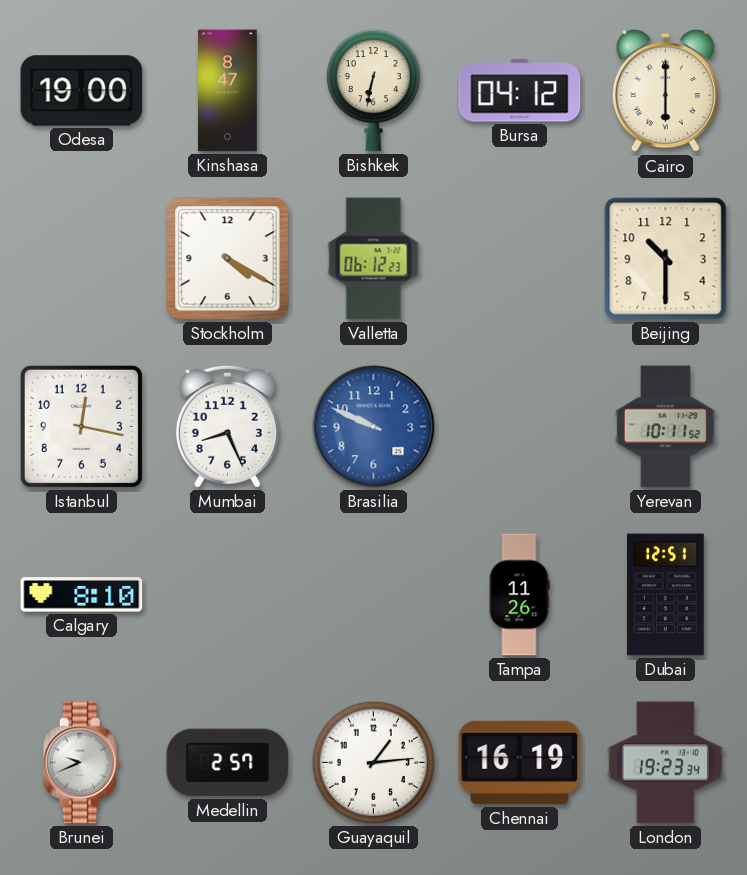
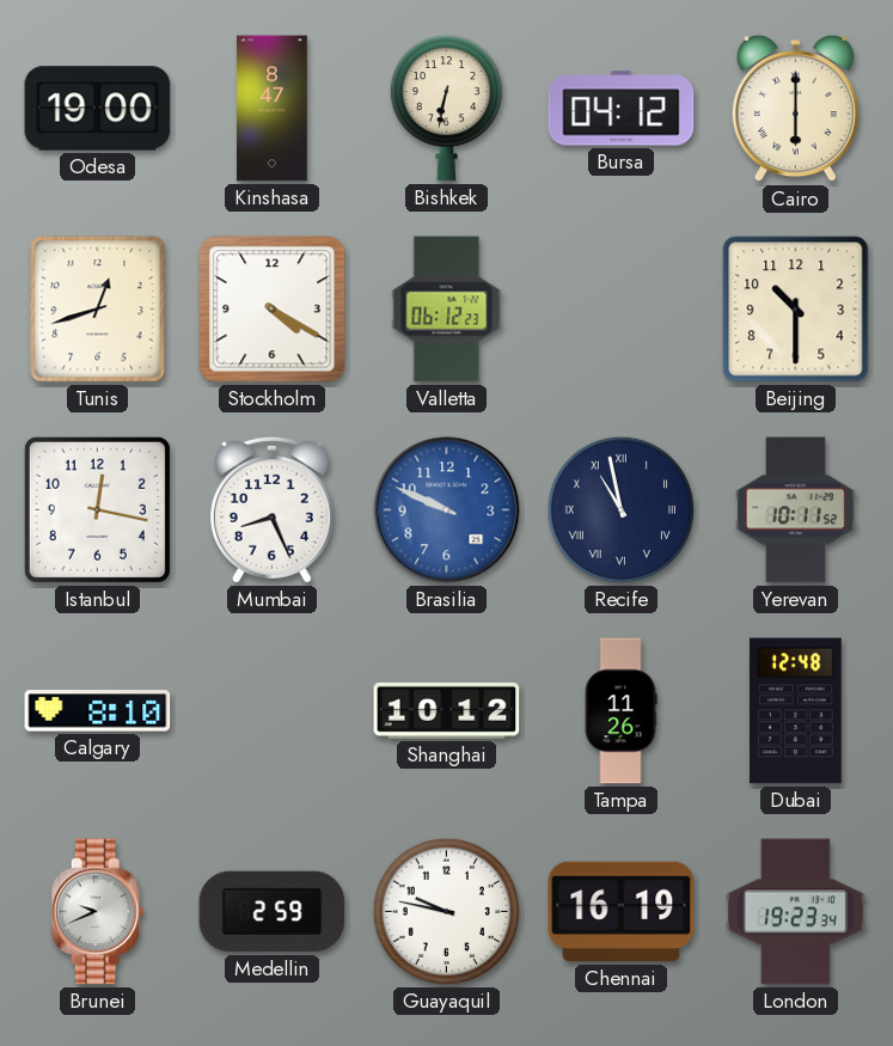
Tunis: none -> 12:42 (98, 310)
Recife: none -> 10:58 (620, 509)
Shanghai: none -> 10:12 (447, 710)
Dubai: 12:51 -> 12:48 (796, 711)
Medellin: 2:57 -> 2:59 (273, 912)
Guayaquil: 1:14 -> 9:47 (446, 911)
